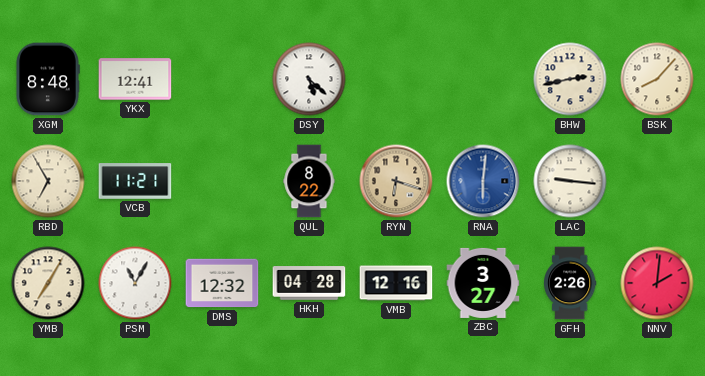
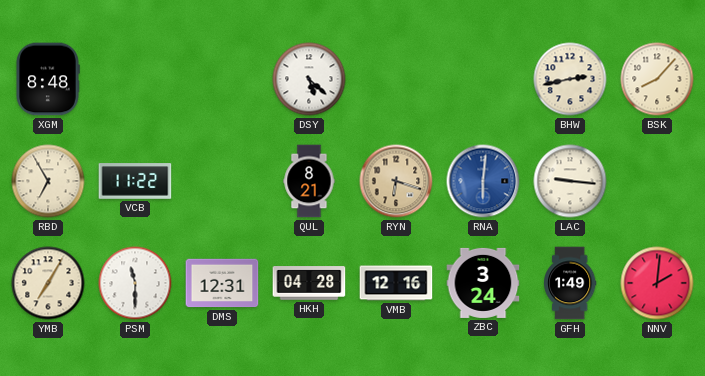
YKX: 12:41 -> none (135, 79)
VCB: 11:21 -> 11:22 (135, 181)
QUL: 8:22 -> 8:21 (309, 181)
PSM: 11:05 -> 11:30 (135, 283)
DMS: 12:32 -> 12:31 (222, 283)
ZBC: 3:27 -> 3:24 (483, 283)
GFH: 2:26 -> 1:49 (571, 283)
